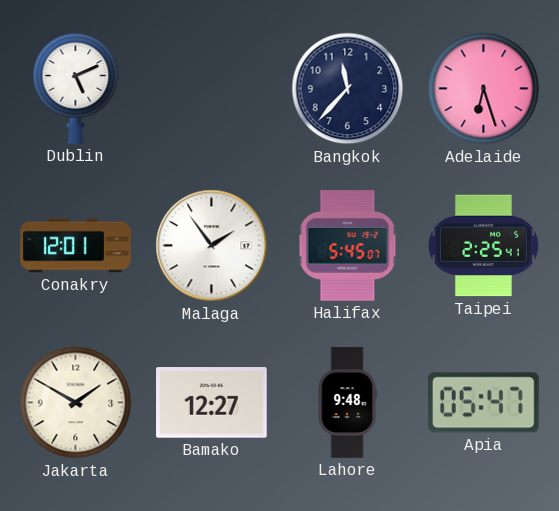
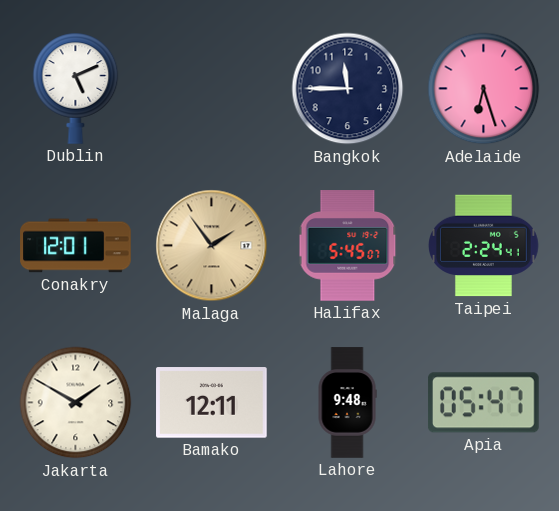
Bangkok: 11:37 -> 11:45 (348, 89)
Malaga dial: white -> champagne (212, 246)
Taipei: 2:25 -> 2:24 (484, 246)
Bamako: 12:27 -> 12:11 (212, 403)
